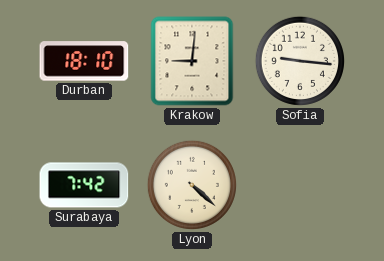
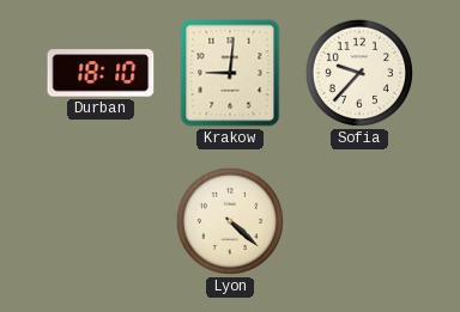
Sofia: 9:16 -> 9:37 (359, 73)
Surabaya: 7:42 -> none (84, 185)
